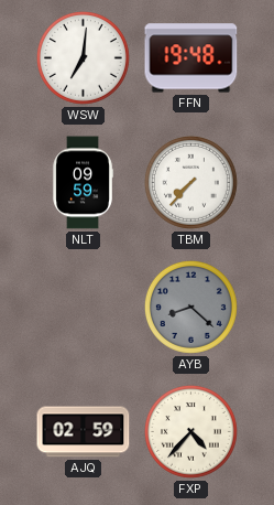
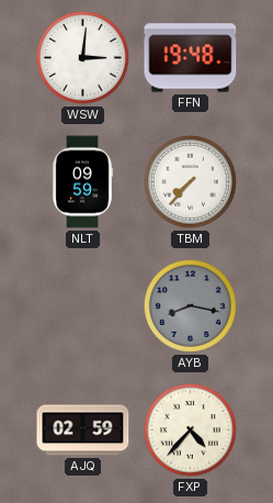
WSW: 7:01 -> 3:01 (82, 57)
AYB: 8:22 -> 8:17 (190, 305)
